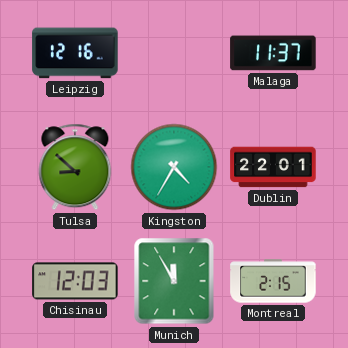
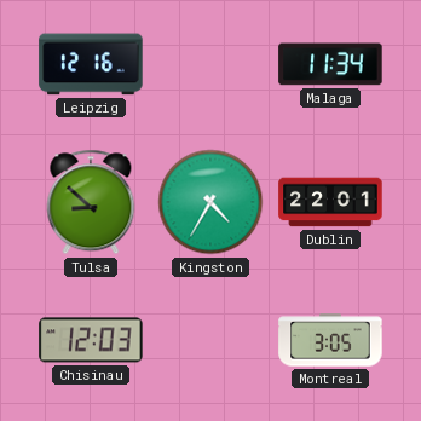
Malaga: 11:37 -> 11:34 (330, 64)
Munich: 11:55 -> none (174, 281)
Montreal: 2:15 -> 3:05 (330, 340)
